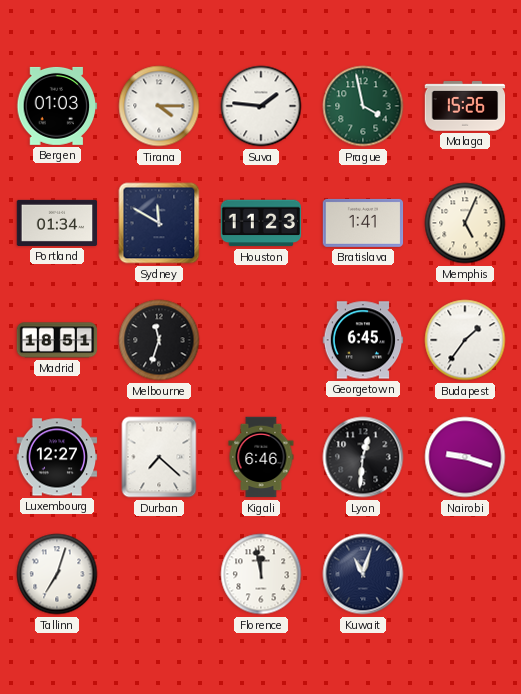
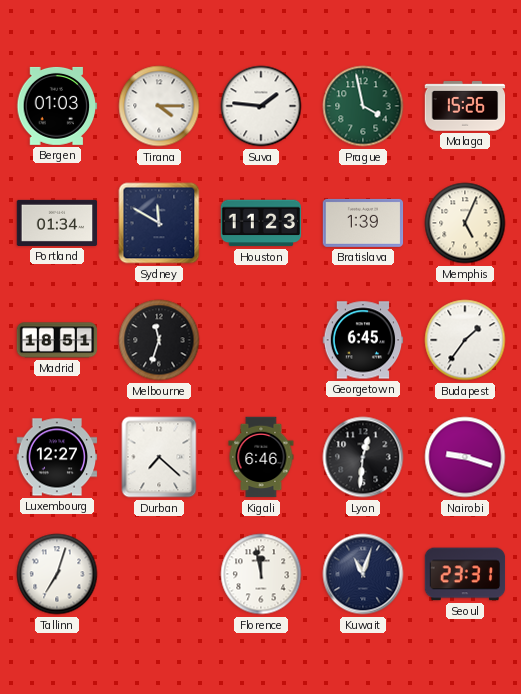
Bratislava: 1:41 -> 1:39 (363, 223)
Seoul: none -> 23:31 (465, 574)
